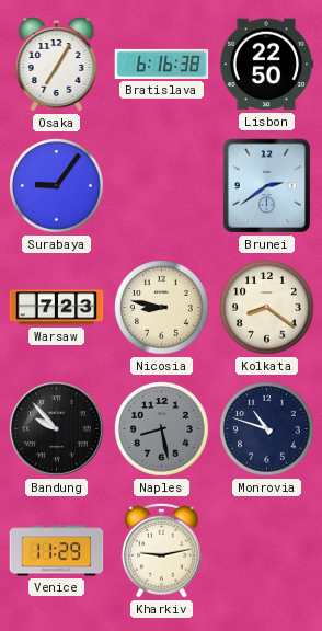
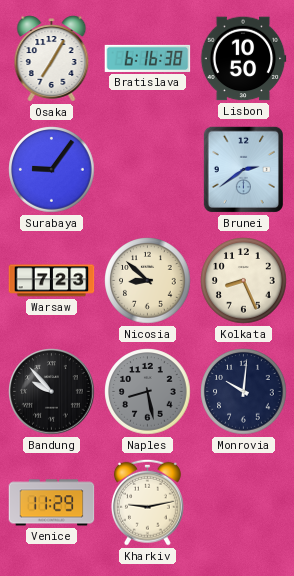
Lisbon: 22:50 -> 10:50 (243, 59)
Nicosia: 8:47 -> 8:52 (148, 281)
Kolkata: 8:21 -> 8:26 (244, 281)
Monrovia: 10:48 -> 10:01 (244, 392)
